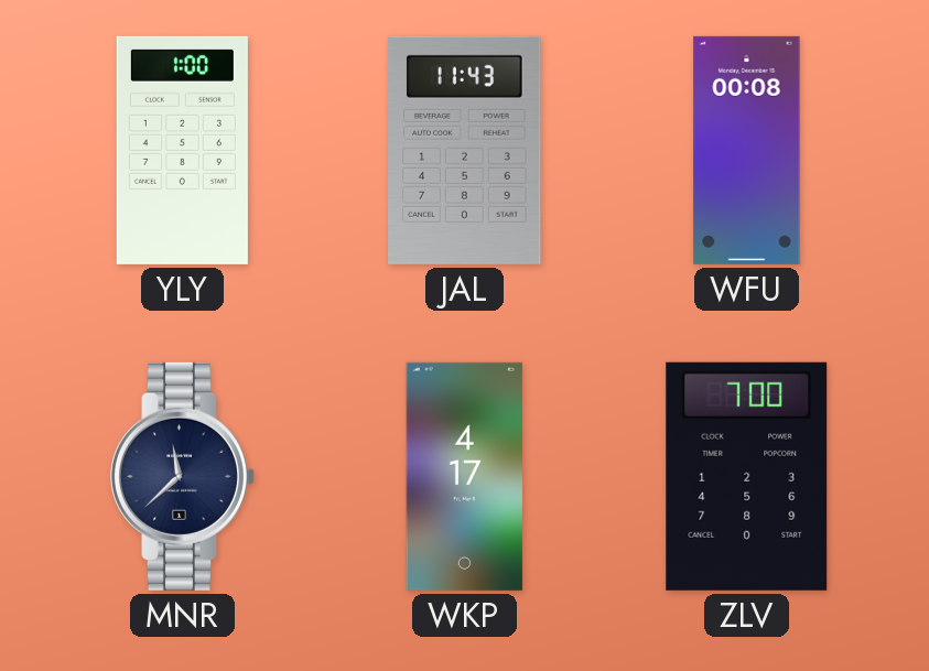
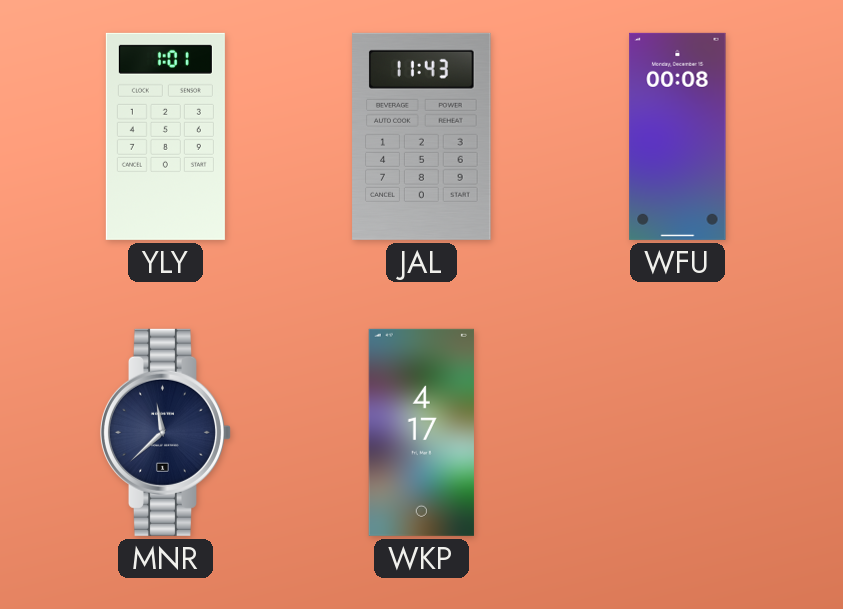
YLY: 1:00 -> 1:01 (165, 136)
ZLV: 7:00 -> none (747, 476)
